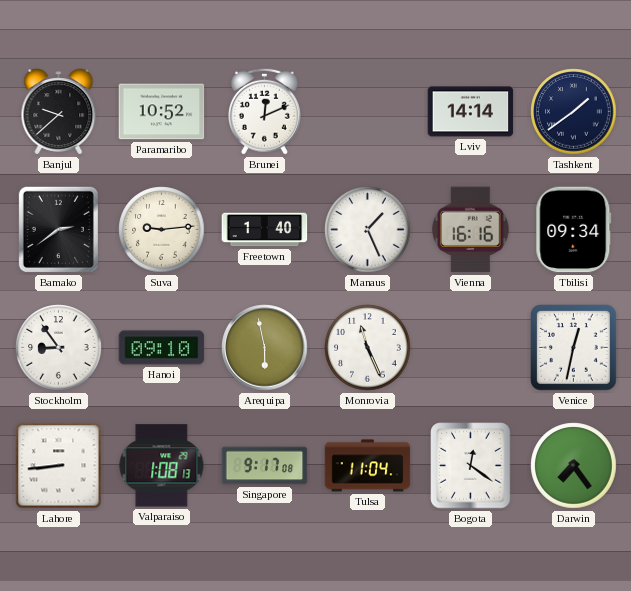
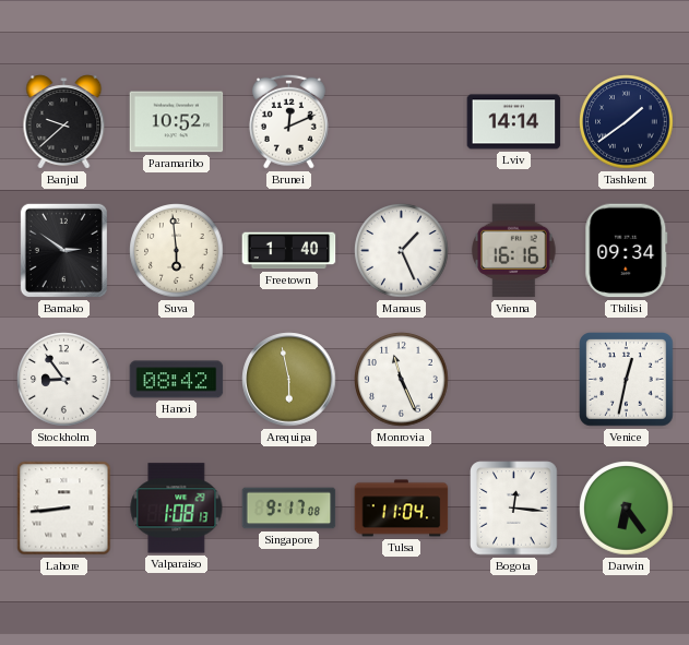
Bamako: 2:39 -> 2:51 (63, 250)
Suva: 9:14 -> 5:59 (177, 251)
Hanoi: 09:10 -> 08:42 (177, 380)
Bogota: 12:21 -> 12:16 (514, 509)
Darwin: 7:24 -> 6:24 (627, 509)
